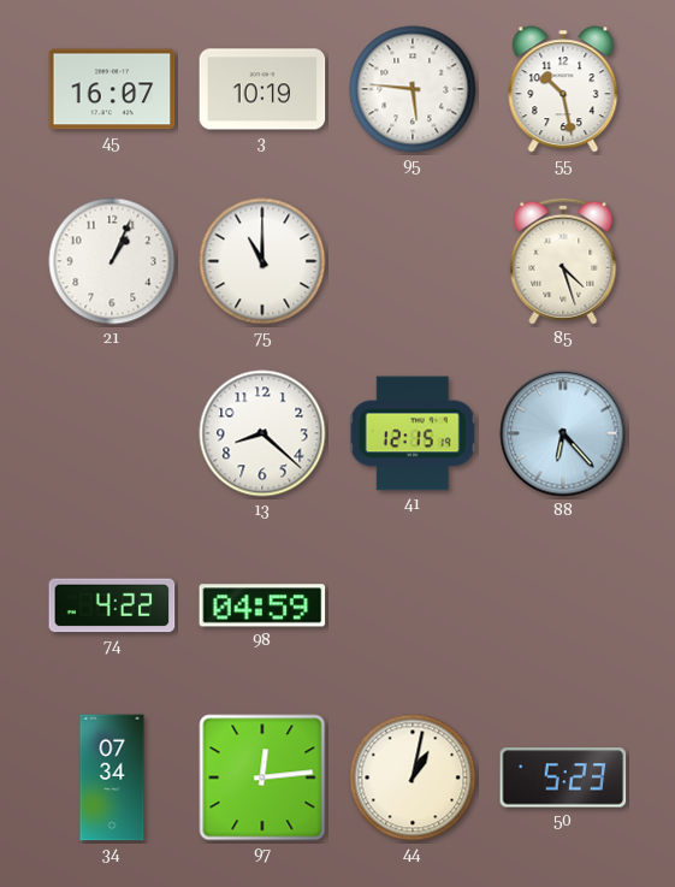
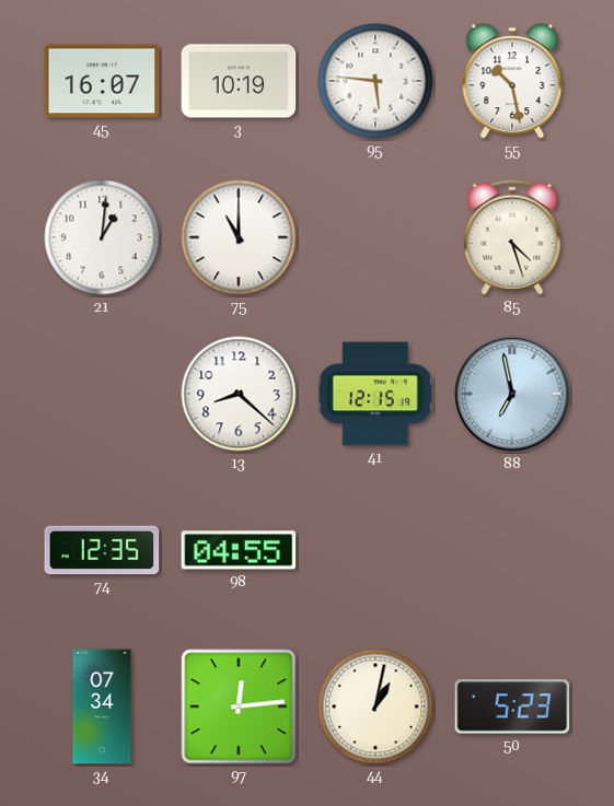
21: 1:04 -> 1:01 (102, 237)
88: 6:23 -> 6:58 (512, 394)
74: 4:22 -> 12:35 (102, 550)
98: 04:59 -> 04:55 (239, 550)
